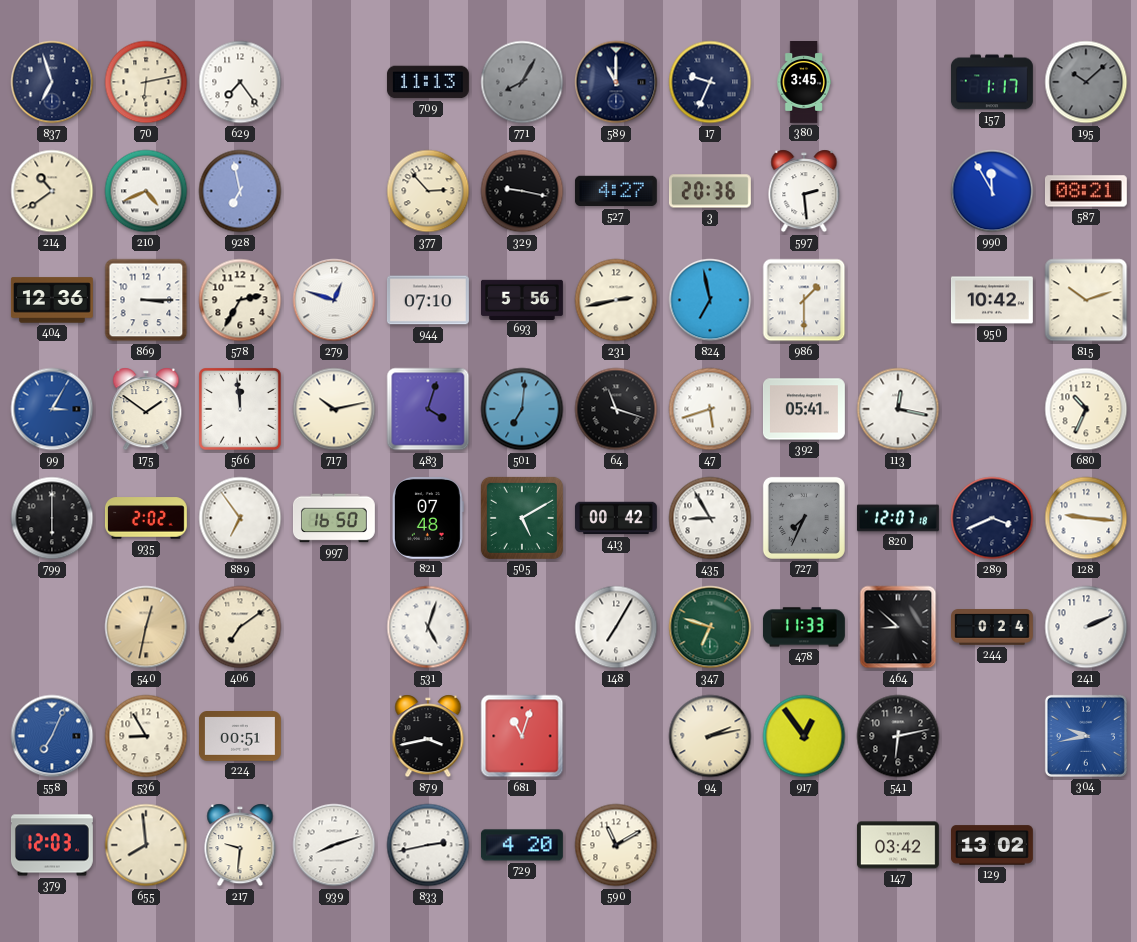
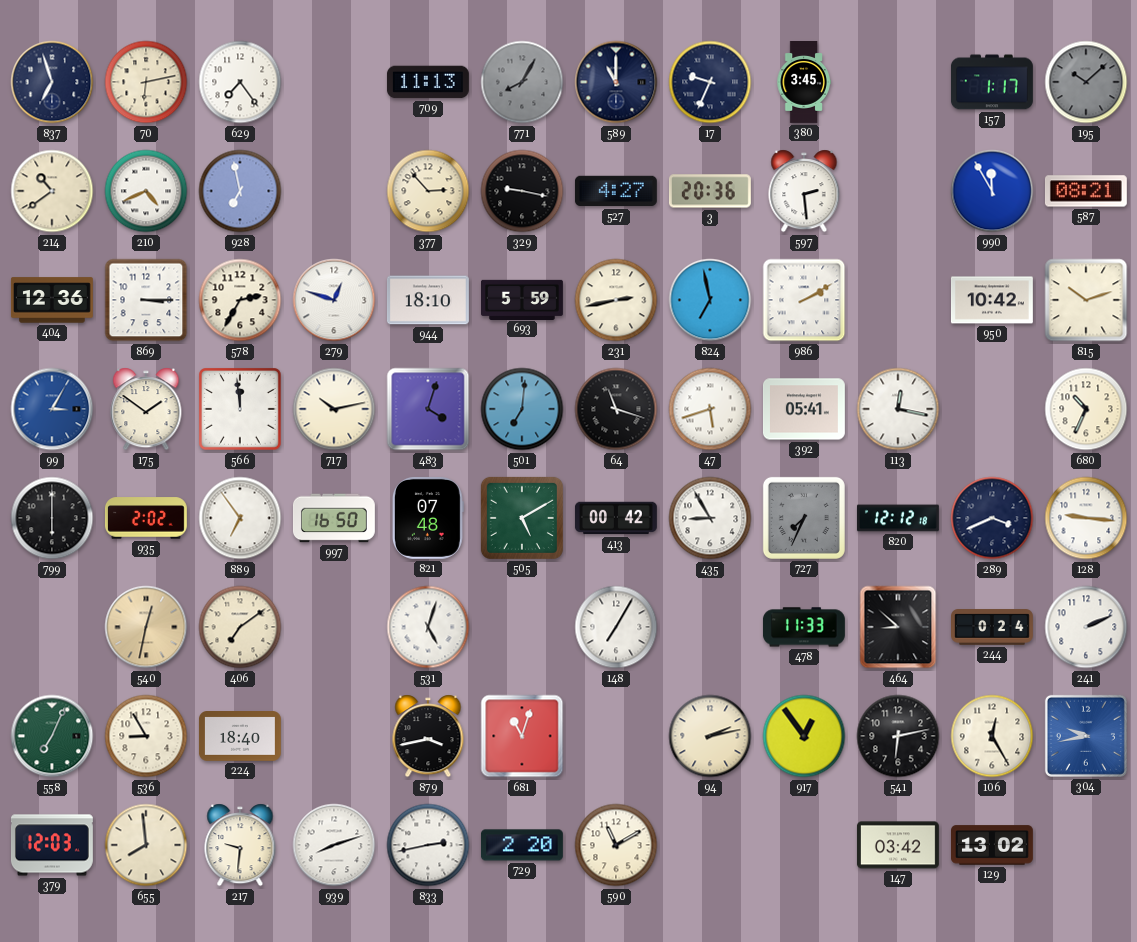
944: 07:10 -> 18:10 (428, 300)
693: 5:56 -> 5:59 (523, 299)
986: 1:30 -> 2:10 (804, 300)
820: 12:07 -> 12:12 (898, 518)
347: 6:48 -> none (710, 627)
558 dial: blue -> green (52, 736)
224: 00:51 -> 18:40 (240, 736)
106: none -> 12:25 (992, 736)
729: 4:20 -> 2:20 (522, 845)
